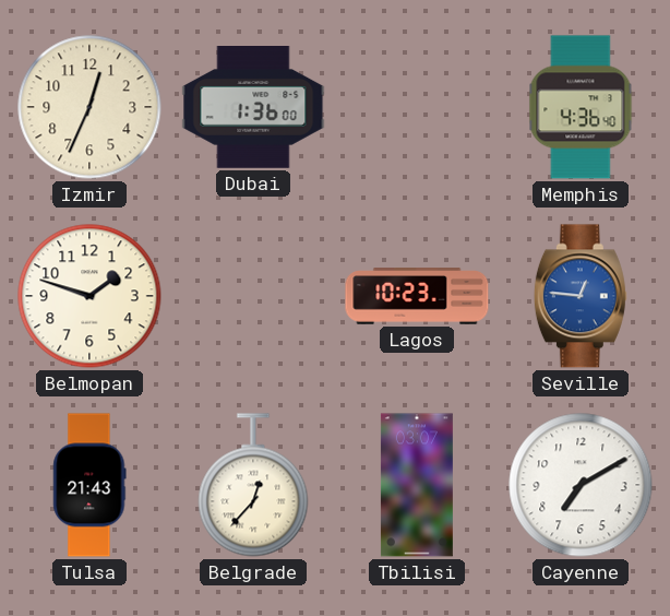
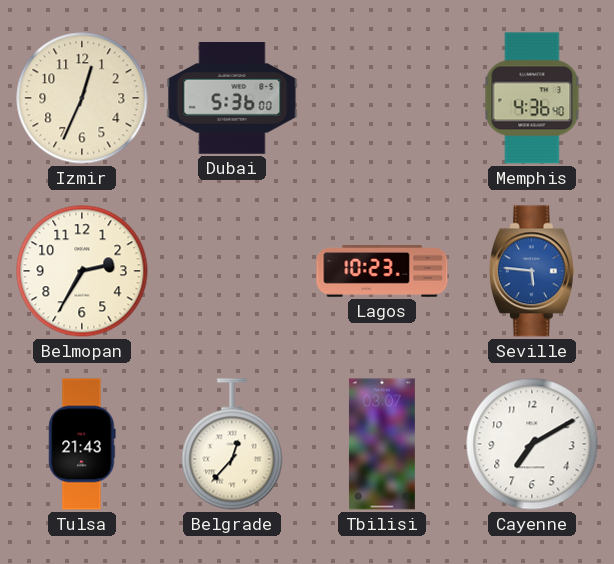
Dubai: 1:36 -> 5:36 (232, 98)
Belmopan: 1:48 -> 2:35 (82, 271)
Seville: 12:46 -> 5:46 (532, 271)
